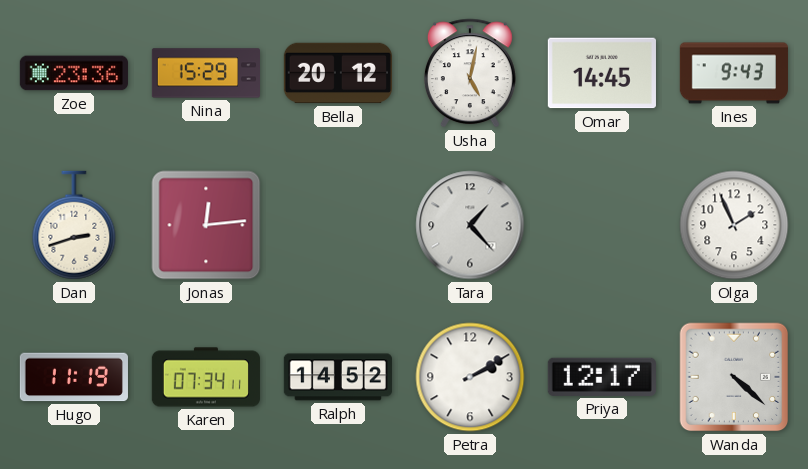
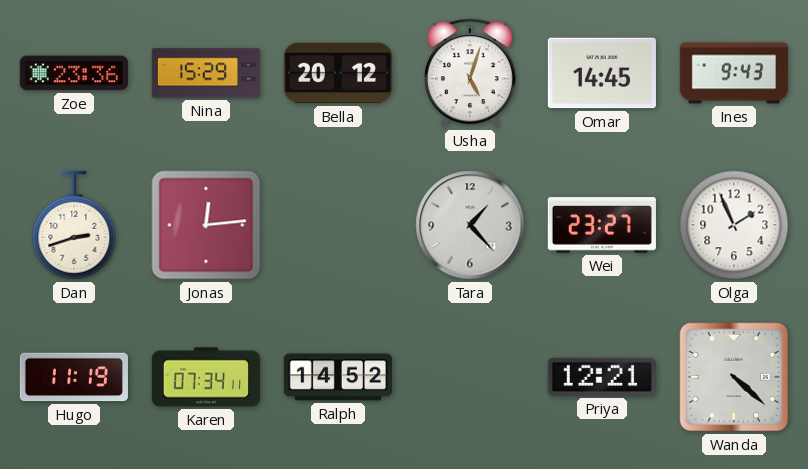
Usha: 5:02 -> 5:03 (470, 73)
Wei: none -> 23:27 (602, 225)
Petra: 2:10 -> none (470, 377)
Priya: 12:17 -> 12:21 (602, 377)
